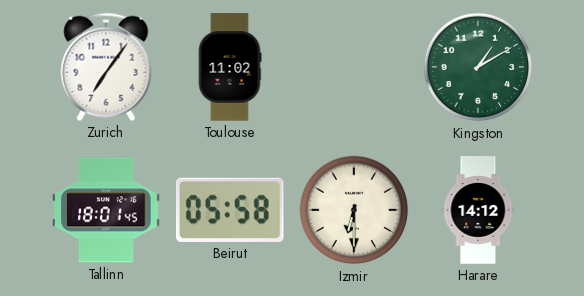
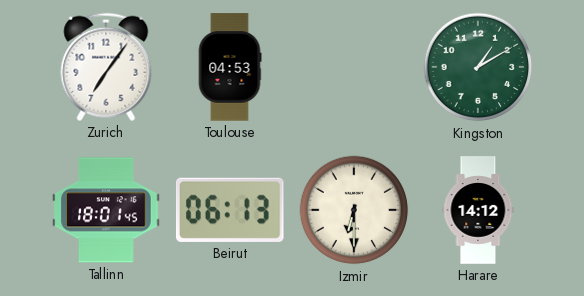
Toulouse: 11:02 -> 04:53 (230, 67)
Beirut: 05:58 -> 06:13 (230, 210)
